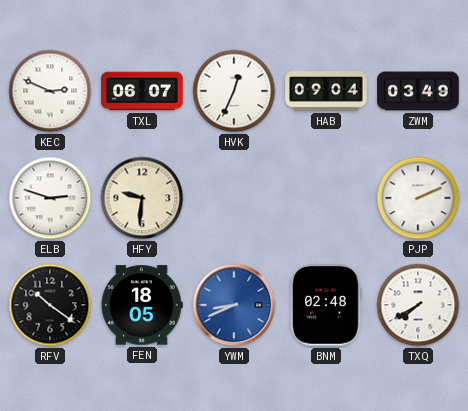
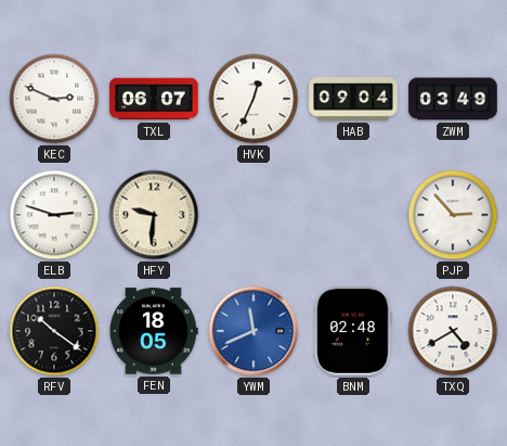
PJP: 2:11 -> 2:53 (453, 215)
YWM: 8:41 -> 11:41 (253, 331)
TXQ: 7:40 -> 4:40 (453, 331)
